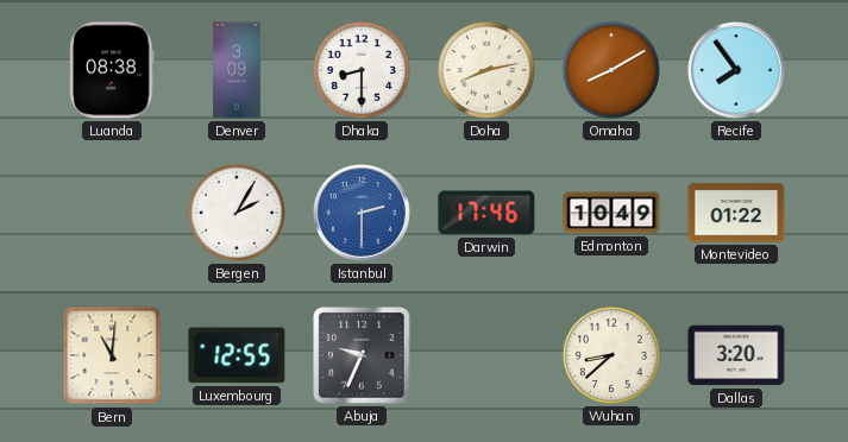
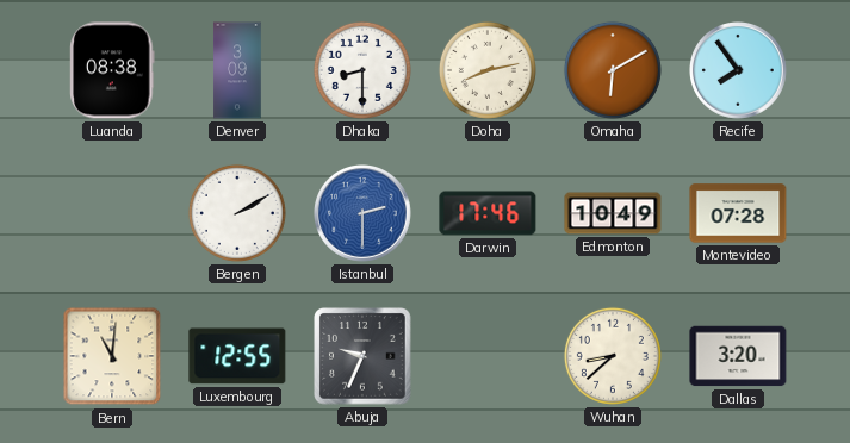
Omaha: 8:10 -> 6:10 (613, 70)
Bergen: 2:05 -> 2:10 (237, 213)
Montevideo: 01:22 -> 07:28 (738, 213)
